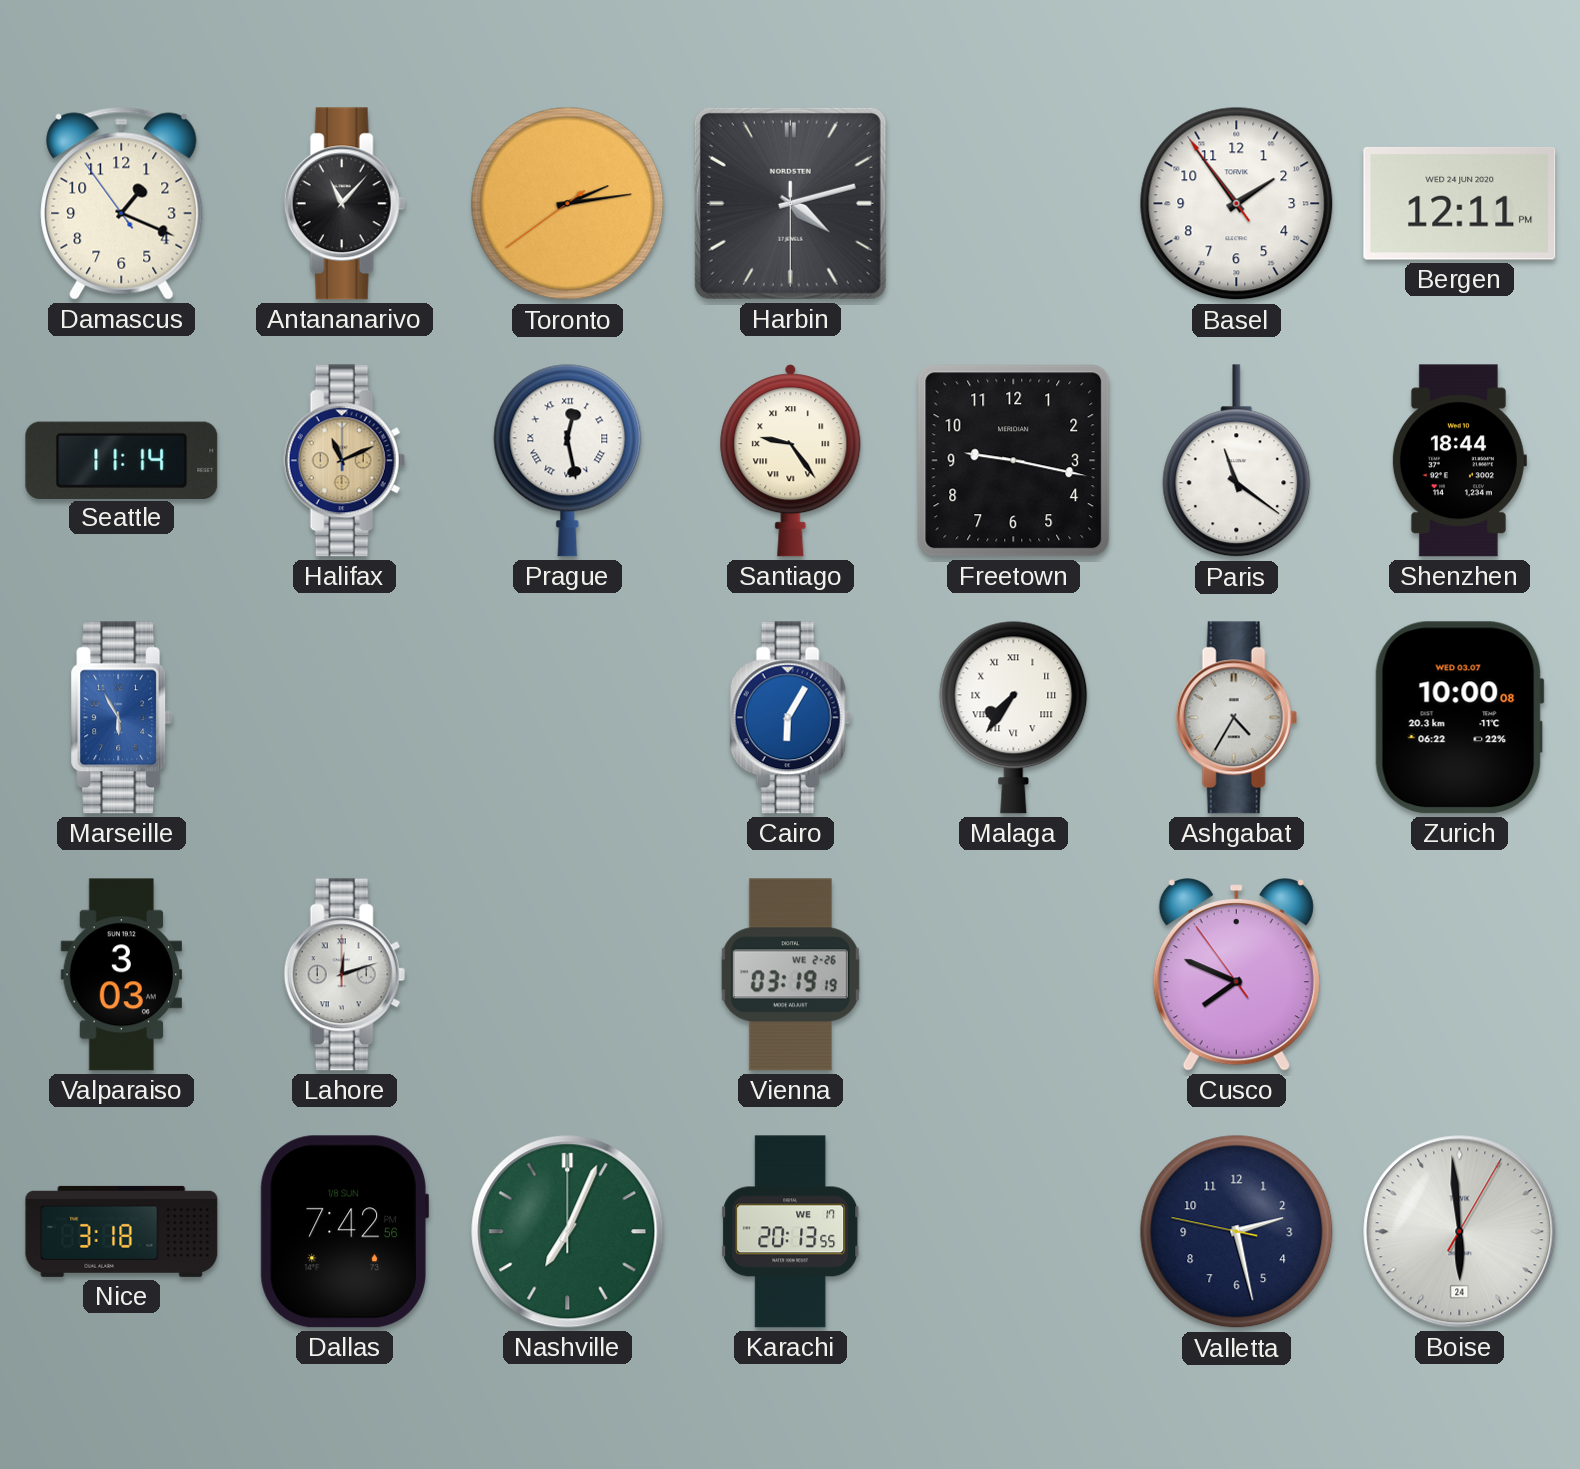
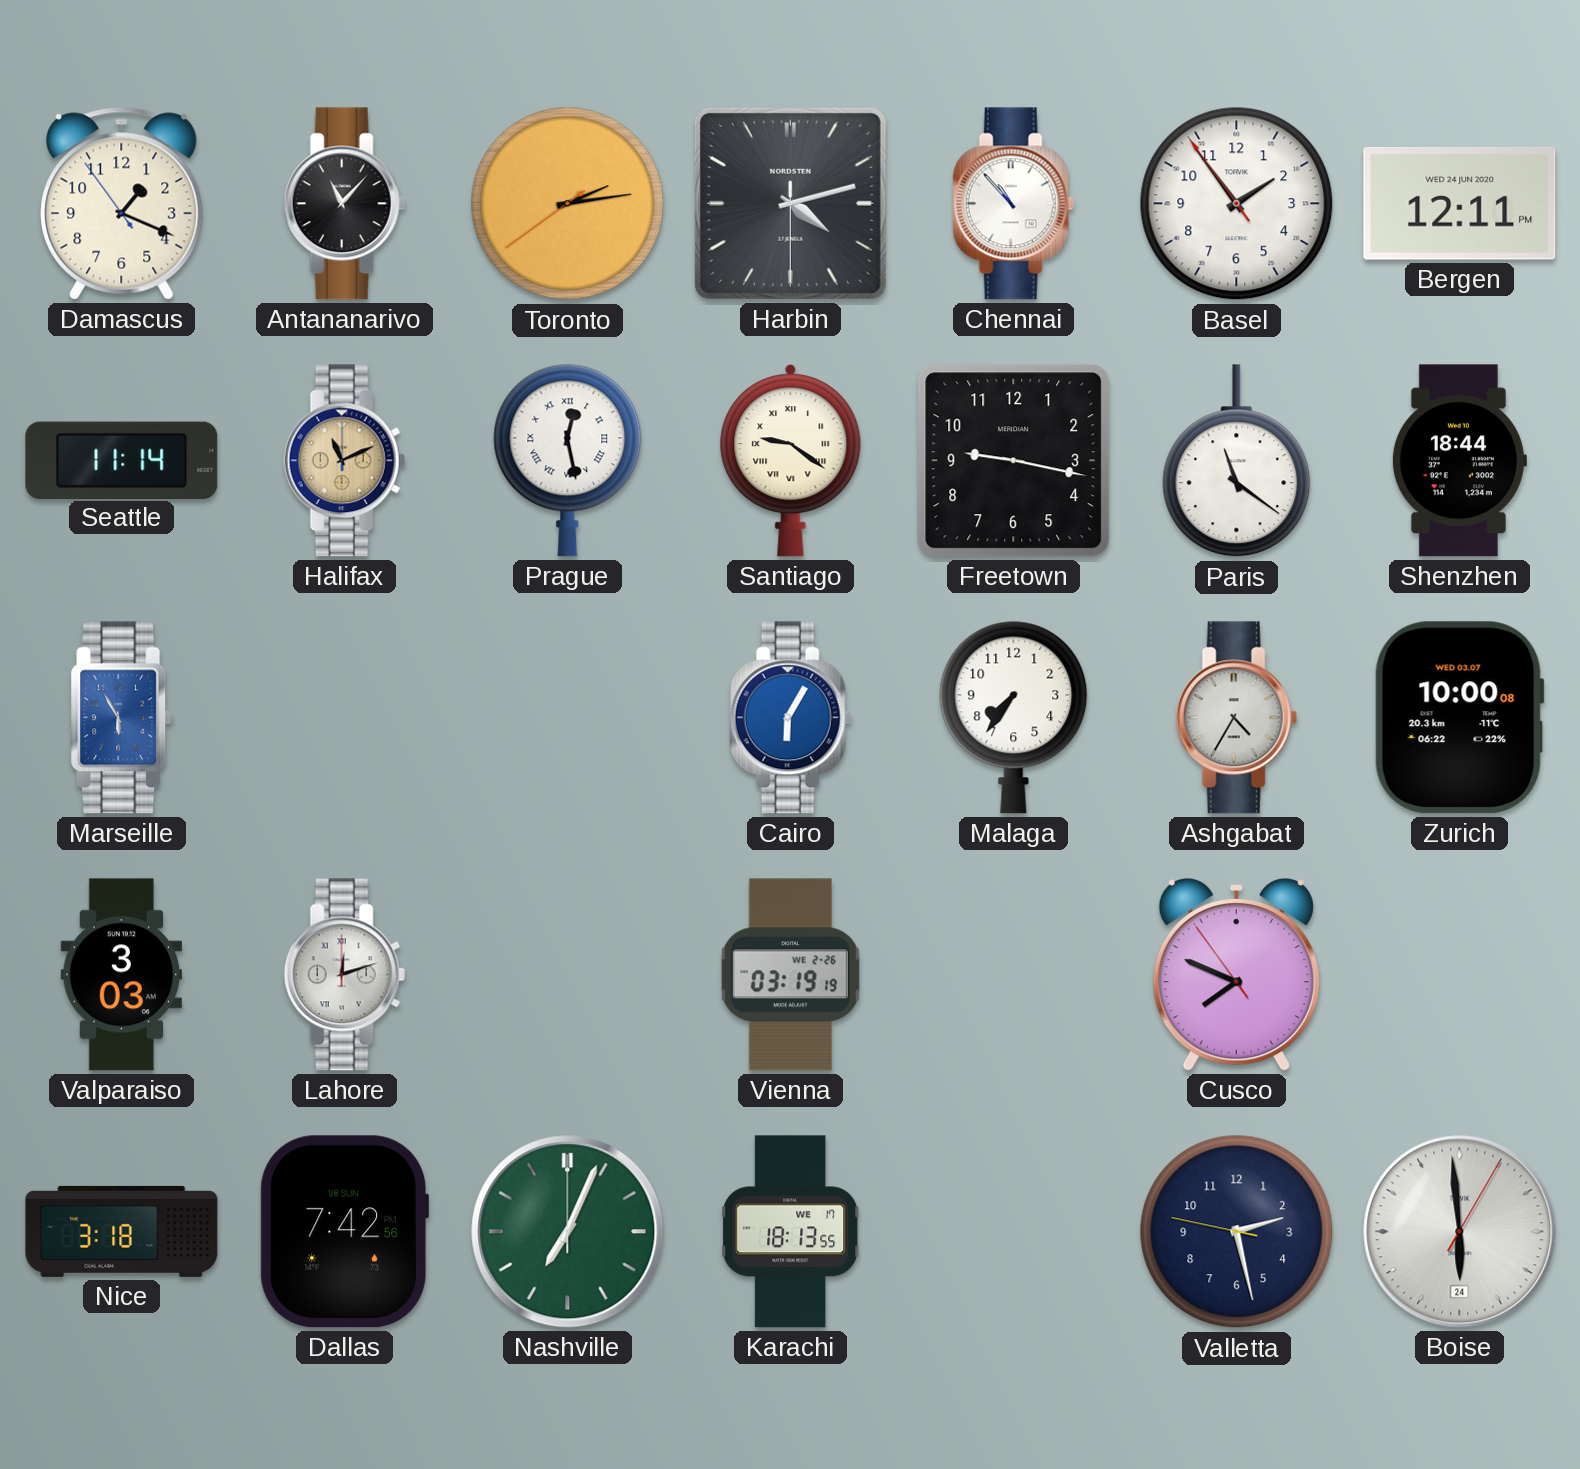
Chennai: none -> 10:53 (1013, 204)
Santiago: 9:24 -> 9:21 (791, 461)
Malaga numerals: Roman -> Arabic (1014, 717)
Karachi: 20:13 -> 18:13 (791, 1232)
